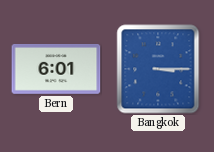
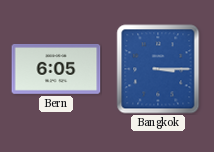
Bern: 6:01 -> 6:05 (56, 69)
